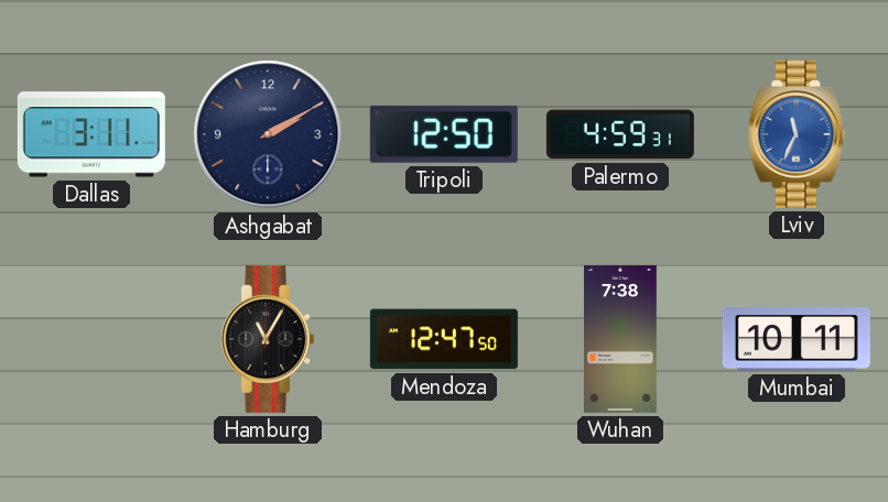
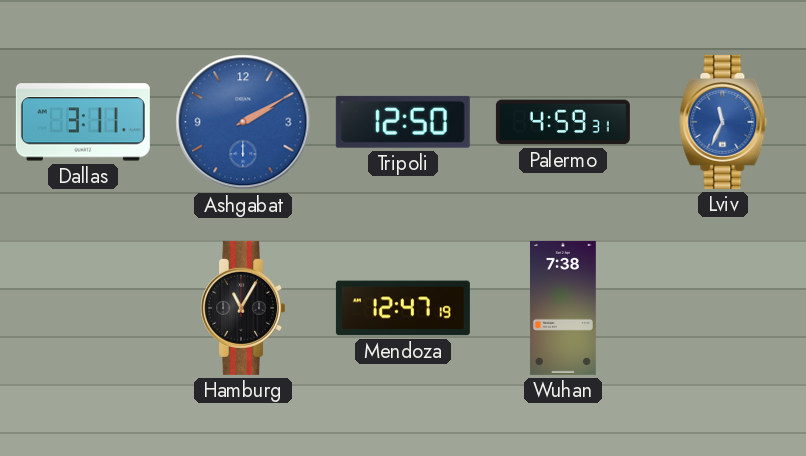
Ashgabat dial: navy -> blue (243, 122)
Mendoza: 12:47:50 -> 12:47:19 (403, 308)
Mumbai: 10:11 -> none (797, 339)
